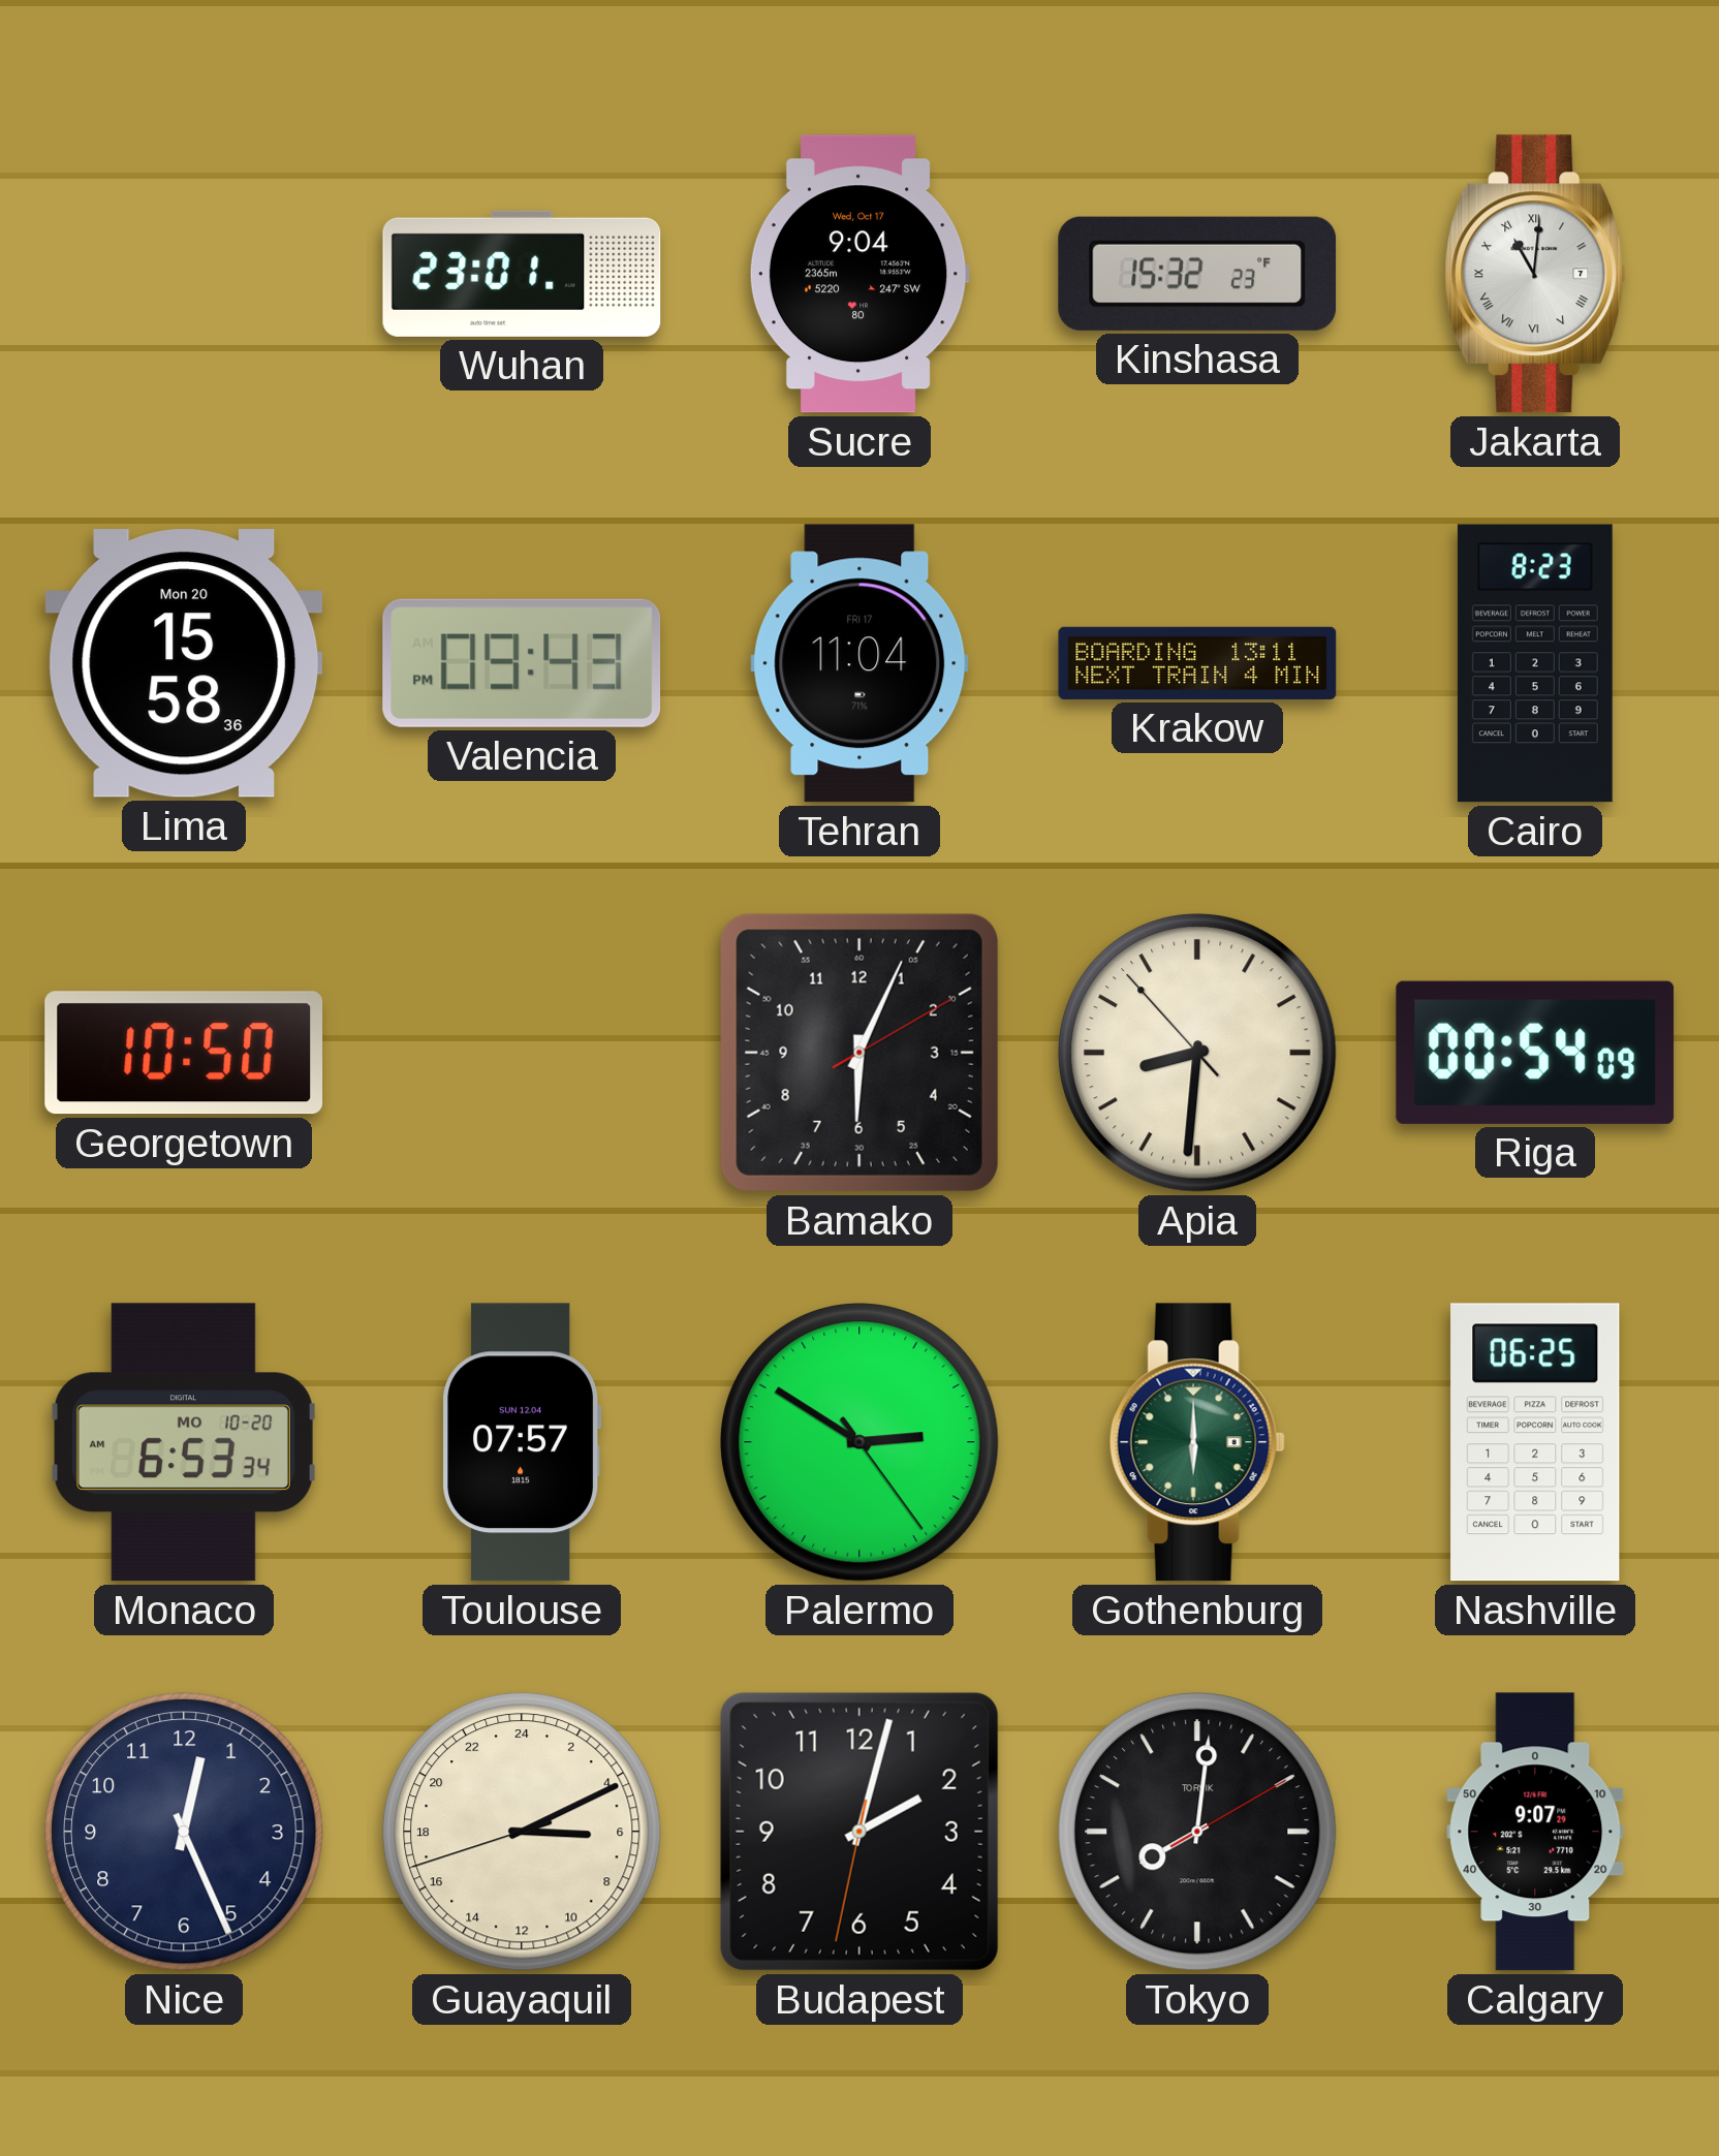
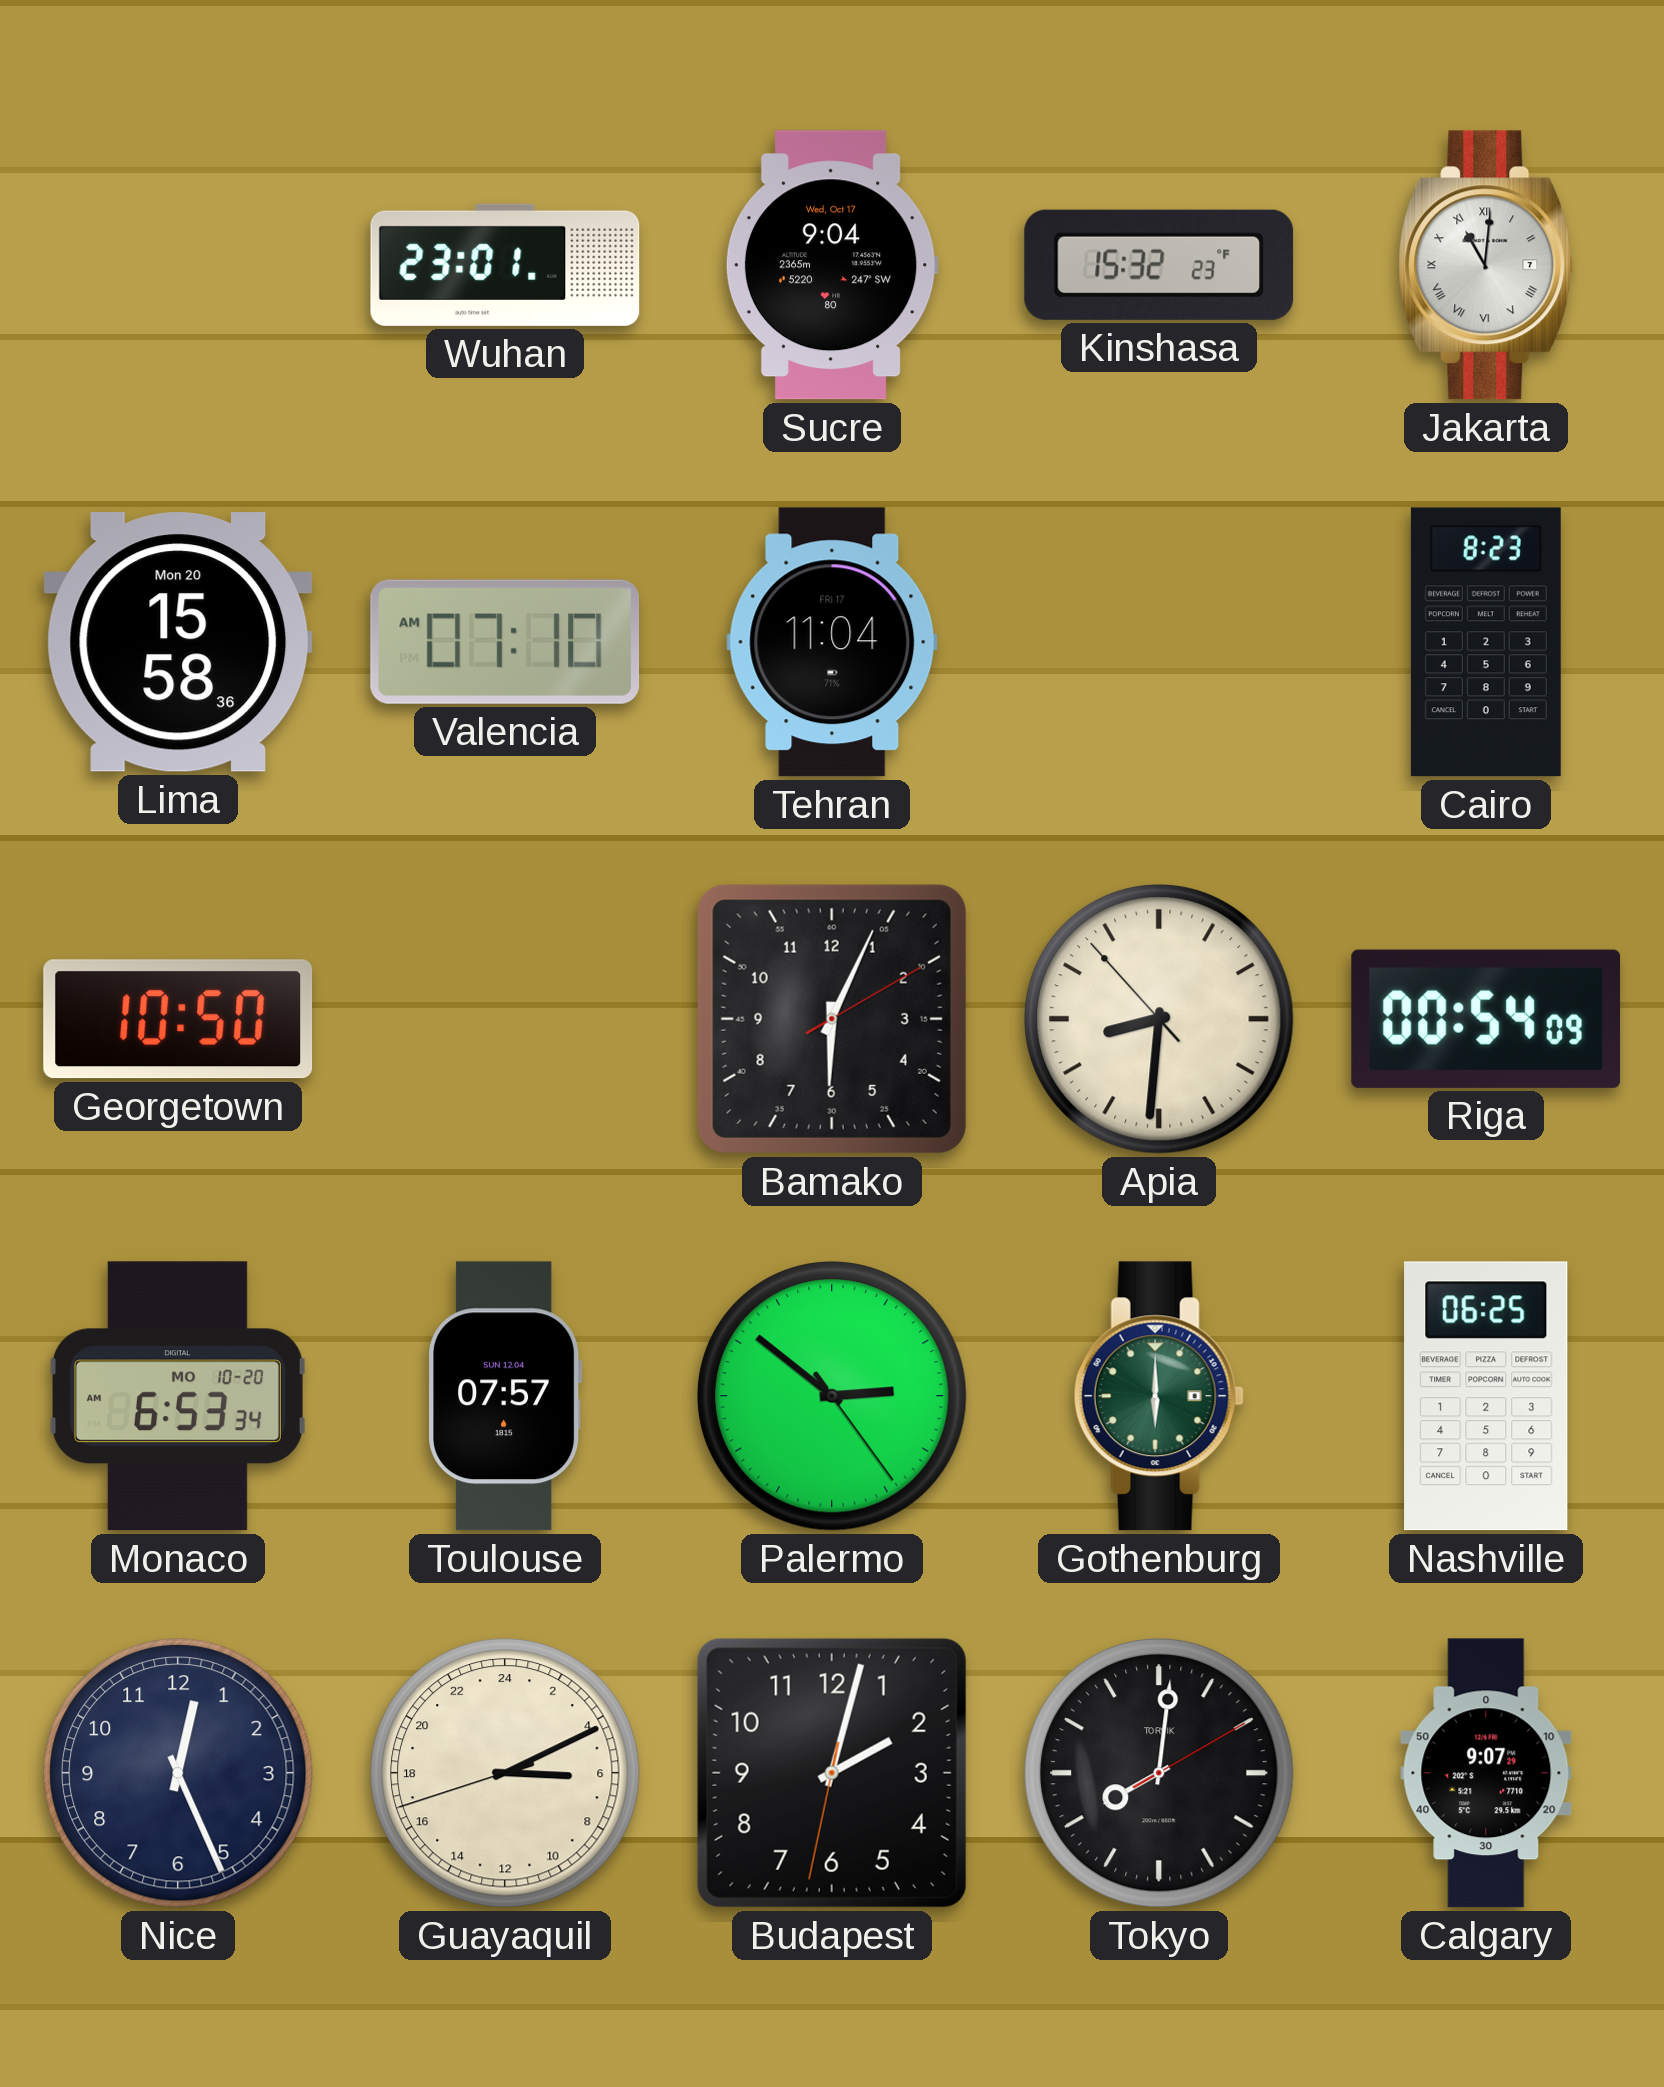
Valencia: 09:43 -> 07:10 (505, 642)
Krakow: 13:11 -> none (1197, 663)
Palermo: 2:50 -> 2:51 (833, 1397)
